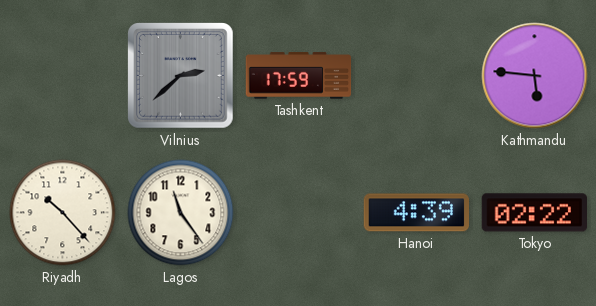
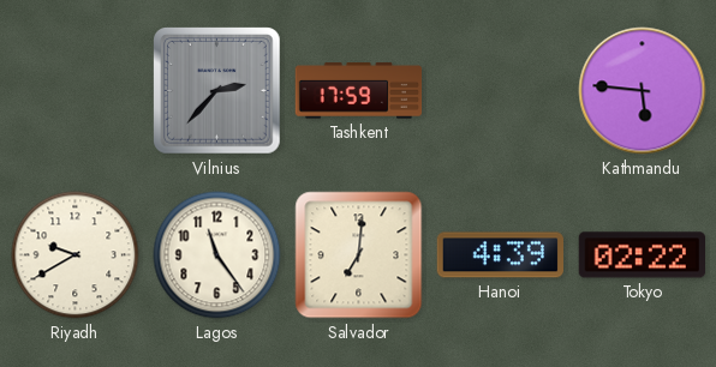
Vilnius: 2:38 -> 2:37 (217, 91)
Riyadh: 10:23 -> 9:40 (76, 255)
Salvador: none -> 7:01 (359, 255)
